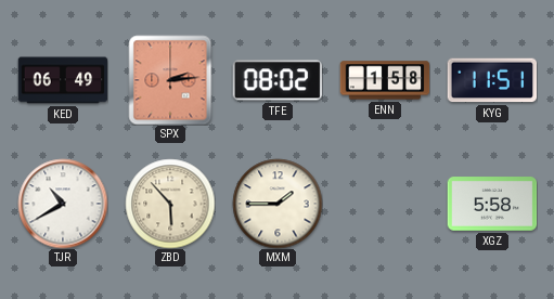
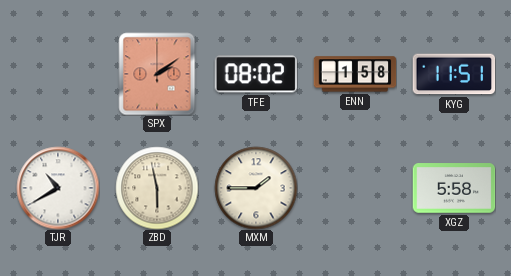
KED: 06:49 -> none (63, 80)
SPX: 2:14 -> 2:09 (157, 74)
ZBD: 5:53 -> 5:58 (157, 188)
